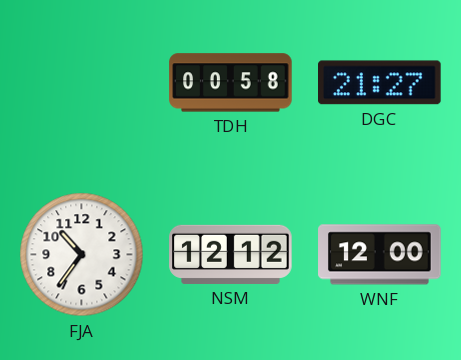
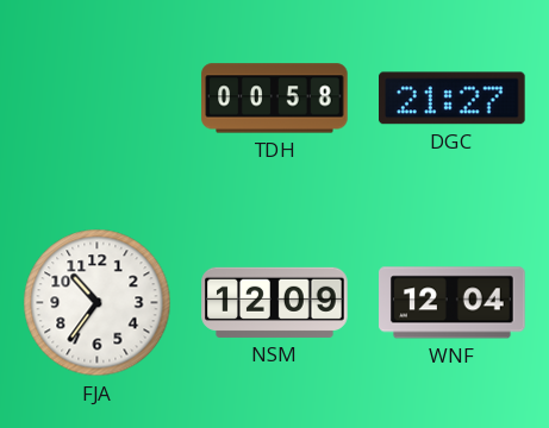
NSM: 12:12 -> 12:09 (275, 302)
WNF: 12:00 -> 12:04 (453, 303)
